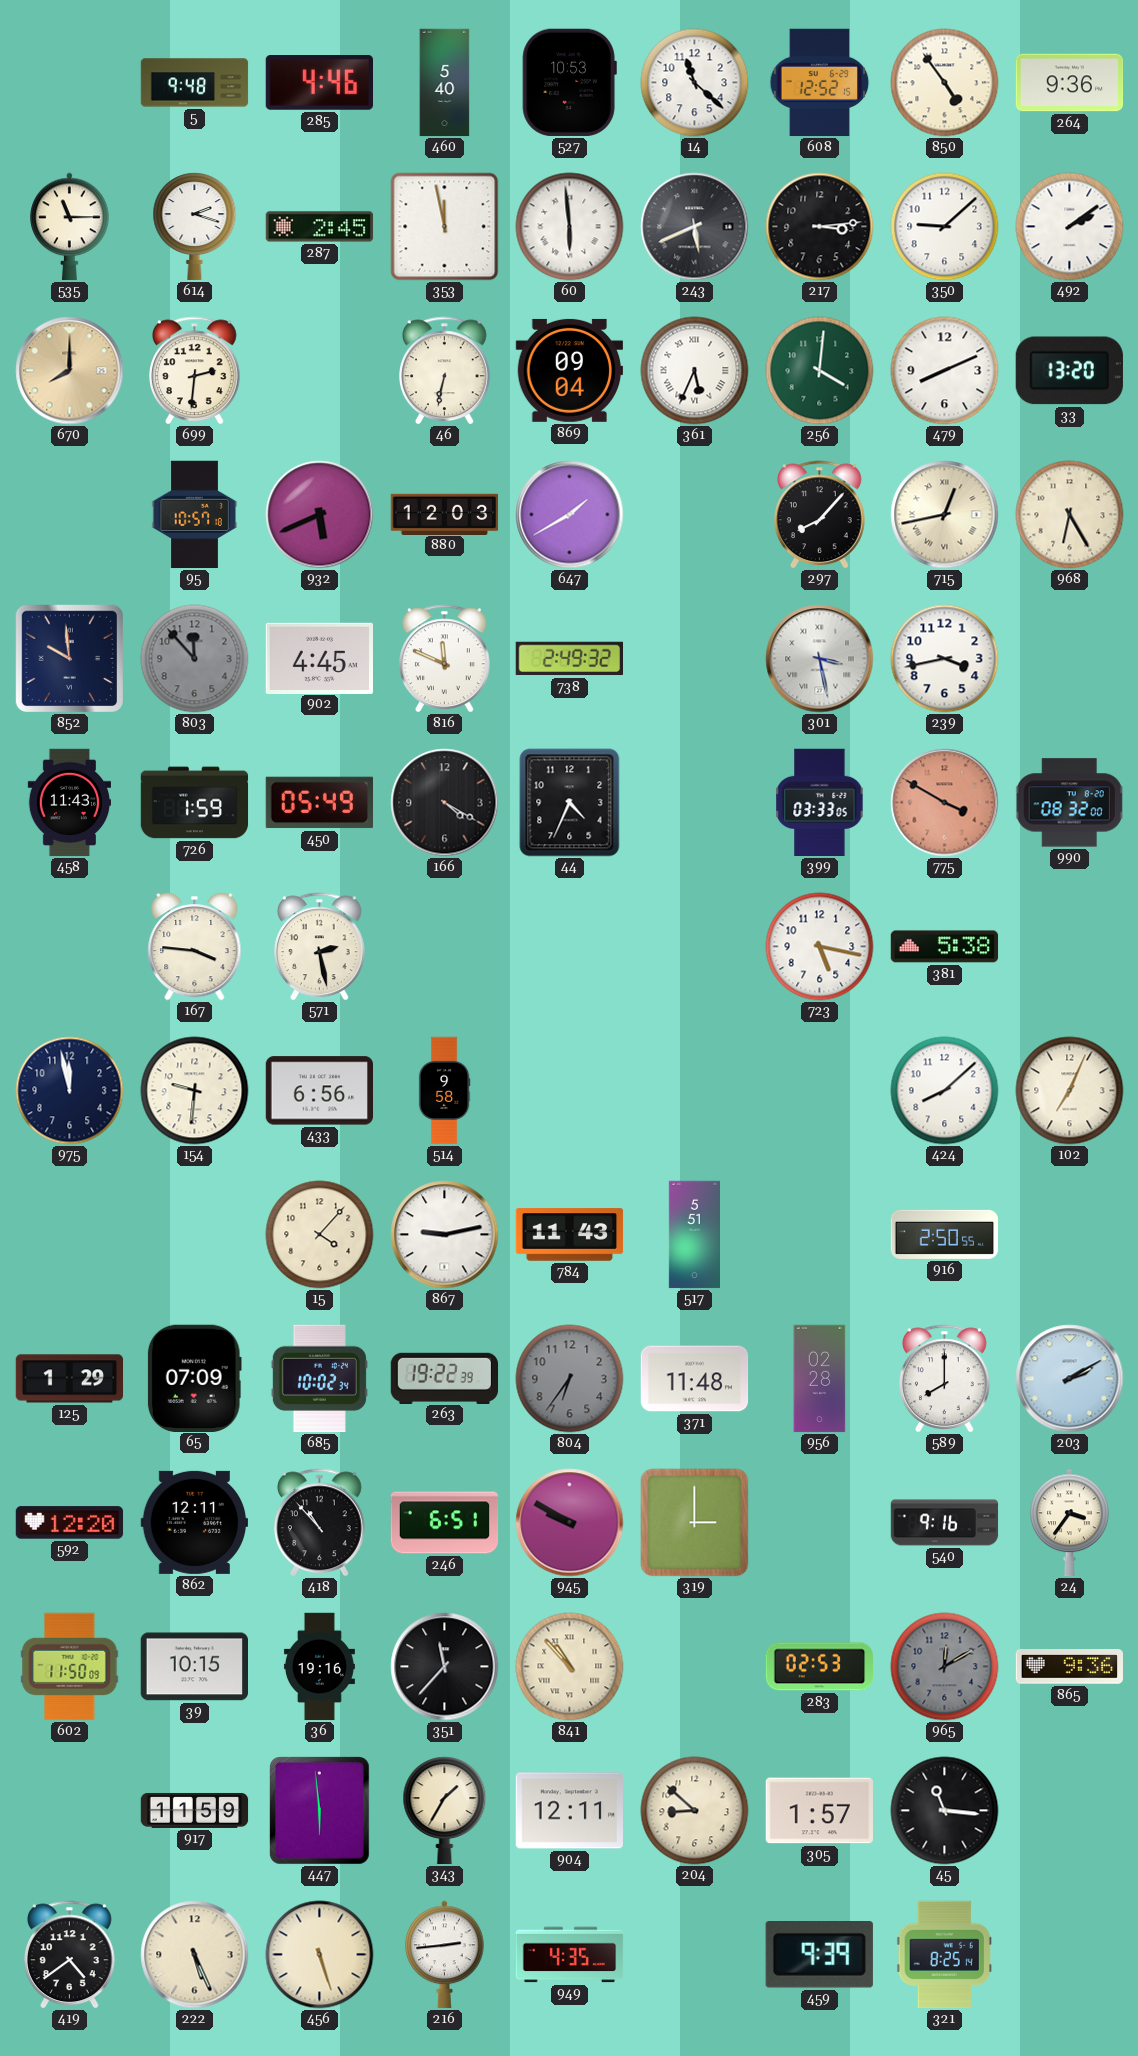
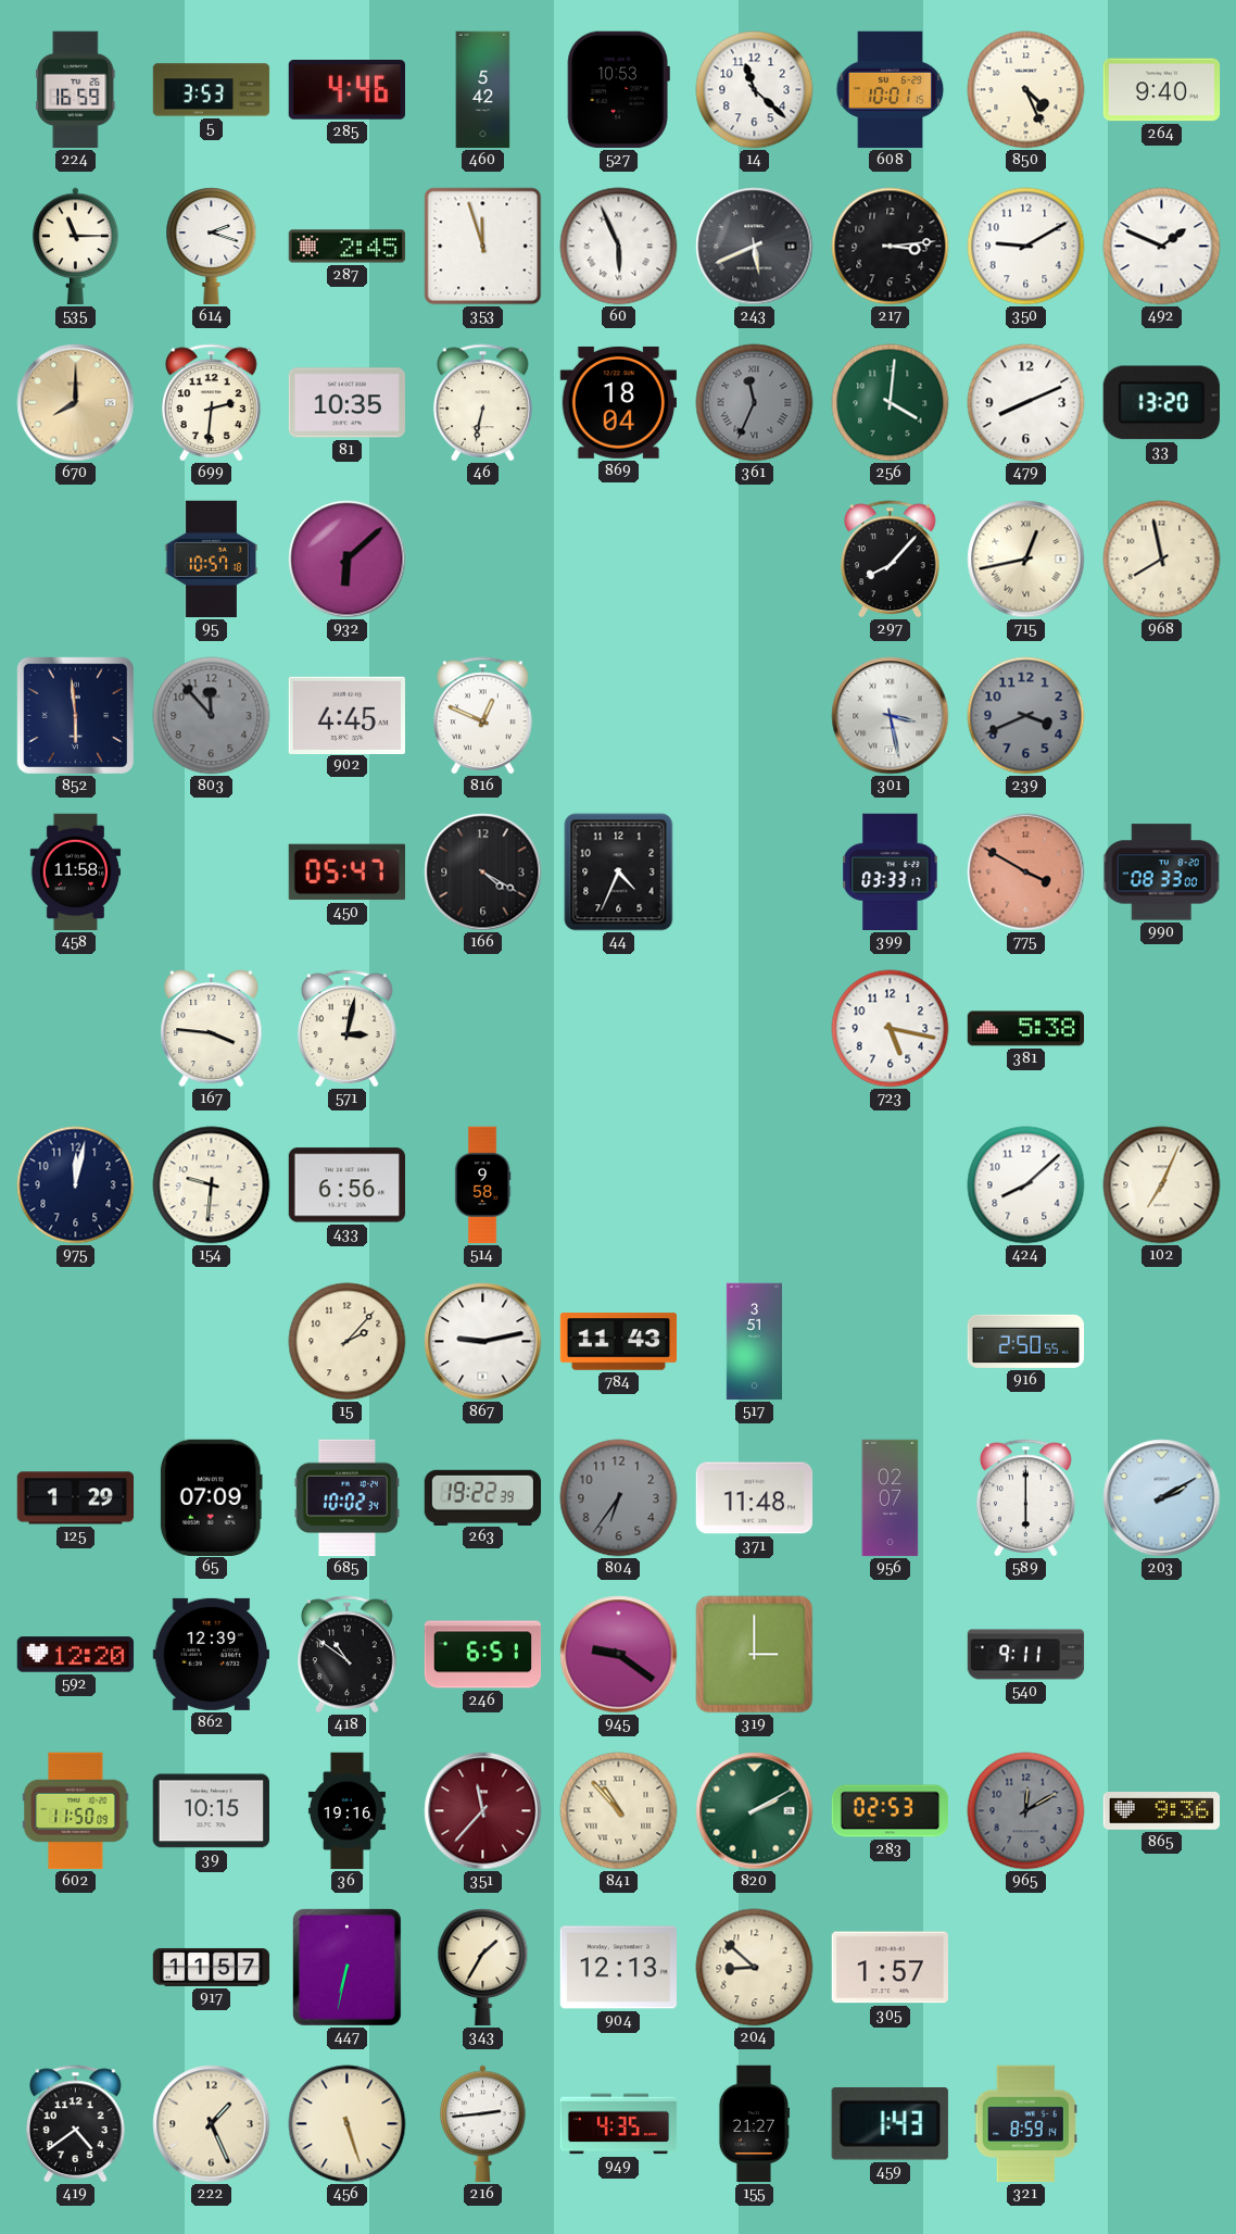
224: none -> 16:59 (76, 90)
5: 9:48 -> 3:53 (212, 90)
460: 5:40 -> 5:42 (483, 90)
608: 12:52 -> 10:01 (891, 90)
850: 4:54 -> 4:26 (1026, 90)
264: 9:36 -> 9:40 (1162, 90)
353: 11:58 -> 11:57 (483, 247)
60: 5:59 -> 5:56 (619, 247)
350: 9:08 -> 9:10 (1026, 247)
492: 2:09 -> 1:49 (1162, 247)
81: none -> 10:35 (348, 403)
869: 09:04 -> 18:04 (618, 402)
361: 5:34 -> 11:34 (755, 403)
361 dial: white -> grey (755, 403)
932: 5:41 -> 6:08 (348, 560)
880: 12:03 -> none (445, 514)
647: 1:40 -> none (570, 515)
968: 6:25 -> 7:58 (1162, 560)
852: 9:59 -> 5:59 (75, 715)
816: 11:49 -> 12:49 (483, 716)
738: 2:49 -> none (569, 659)
239: 3:43 -> 3:41 (1026, 716)
239 dial: white -> grey (1026, 716)
458: 11:43 -> 11:58 (75, 873)
726: 1:59 -> none (195, 803)
450: 05:49 -> 05:47 (346, 873)
399: 03:33:05 -> 03:33:17 (891, 873)
990: 08:32 -> 08:33 (1162, 873)
571: 2:28 -> 3:02 (348, 1029)
975: 11:58 -> 12:02 (76, 1185)
15: 4:07 -> 2:07 (348, 1342)
517: 5:51 -> 3:51 (754, 1342)
956: 02:28 -> 02:07 (891, 1498)
589: 8:00 -> 6:00 (1026, 1498)
862: 12:11 -> 12:39 (211, 1654)
418: 10:53 -> 10:51 (348, 1655)
945: 9:50 -> 9:21 (619, 1655)
540: 9:16 -> 9:11 (1026, 1655)
24: 3:36 -> none (1070, 1523)
351 dial: black -> burgundy (483, 1811)
820: none -> 2:10 (755, 1811)
917: 11:59 -> 11:57 (212, 1968)
447: 5:59 -> 6:32 (348, 1968)
904: 12:11 -> 12:13 (618, 1968)
45: 11:16 -> none (945, 1811)
222: 5:26 -> 1:26 (212, 2124)
155: none -> 21:27 (754, 2124)
459: 9:39 -> 1:43 (890, 2124)
321: 8:25 -> 8:59 (1025, 2124)
